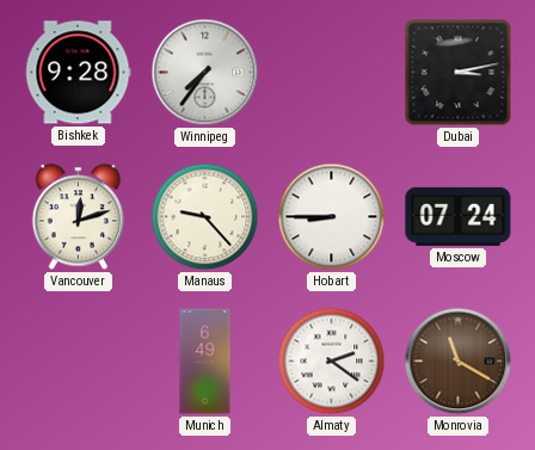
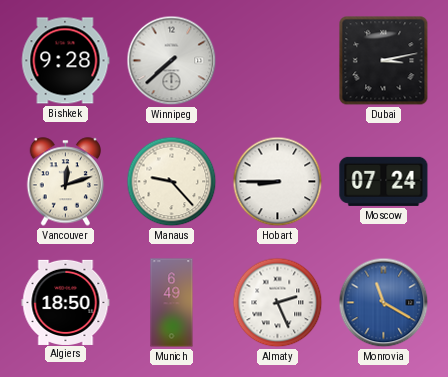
Winnipeg: 7:36 -> 7:38 (172, 61)
Algiers: none -> 18:50 (66, 302)
Almaty: 2:21 -> 2:26 (278, 303)
Monrovia dial: brown -> blue (384, 303)
